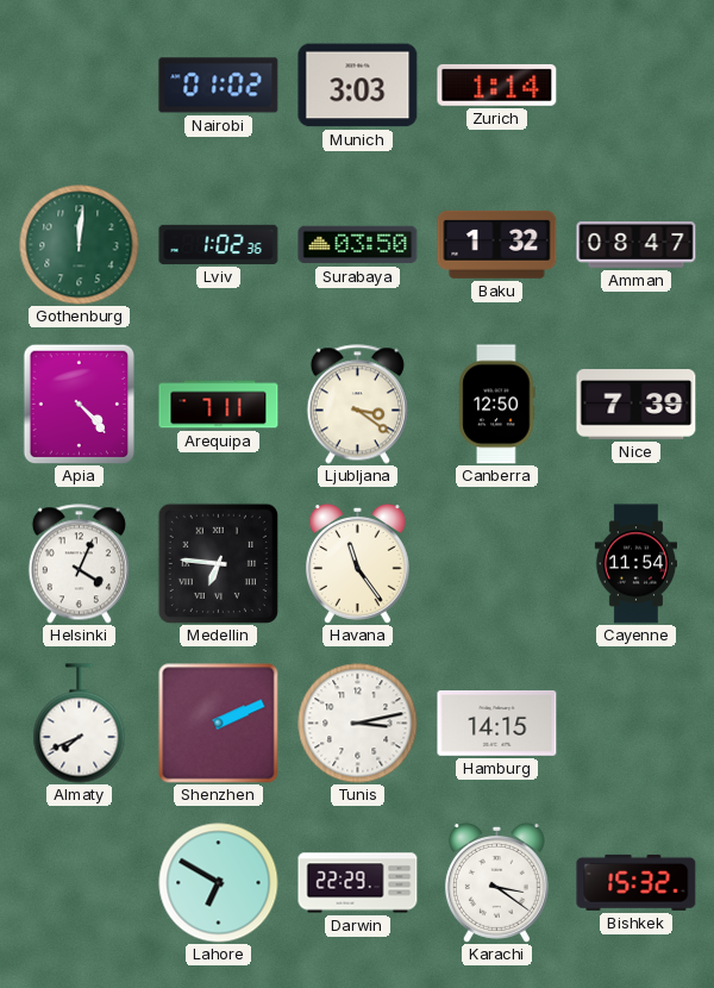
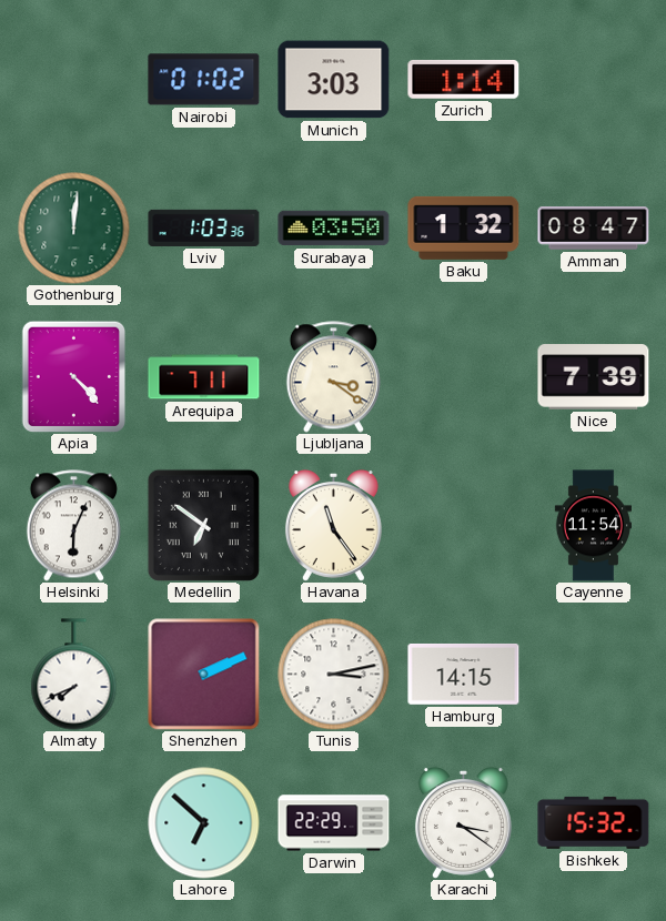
Lviv: 1:02 -> 1:03 (204, 227)
Canberra: 12:50 -> none (497, 405)
Helsinki: 4:04 -> 6:04 (73, 526)
Medellin: 6:46 -> 6:51 (203, 525)
Lahore: 6:50 -> 6:52 (204, 823)
